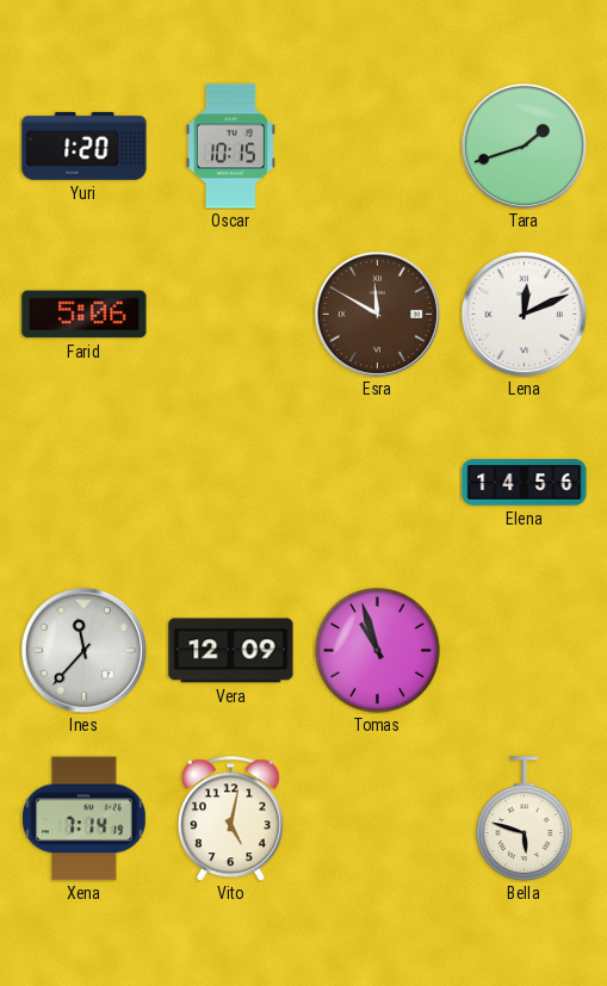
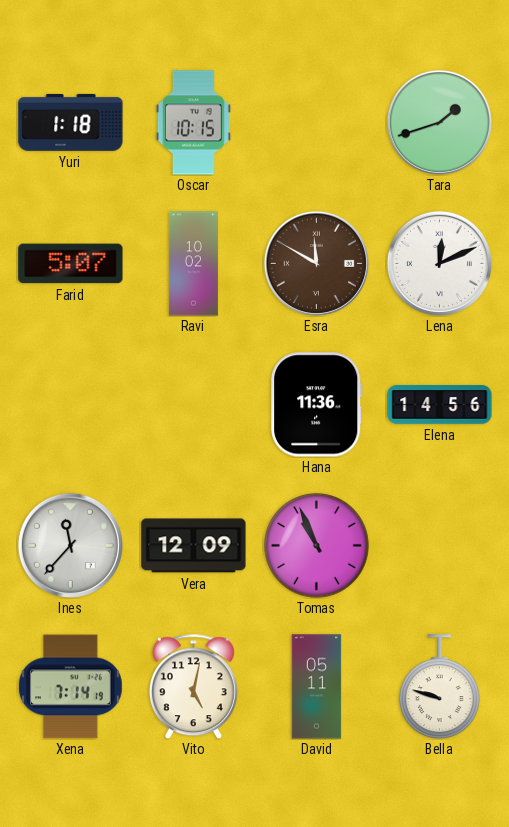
Yuri: 1:20 -> 1:18 (71, 122)
Farid: 5:06 -> 5:07 (71, 264)
Ravi: none -> 10:02 (193, 264)
Hana: none -> 11:36 (317, 405)
Tomas: 10:57 -> 10:56 (317, 546)
David: none -> 05:11 (317, 687)
Bella: 5:48 -> 9:48 (439, 687)
